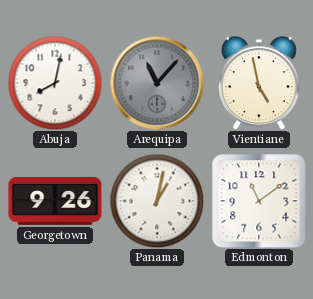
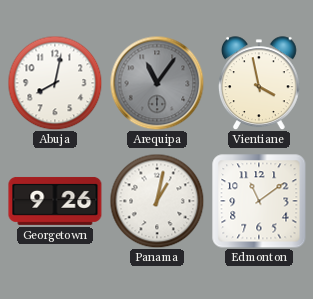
Arequipa: 11:07 -> 11:06 (157, 83)
Vientiane: 4:58 -> 3:58 (259, 83)
